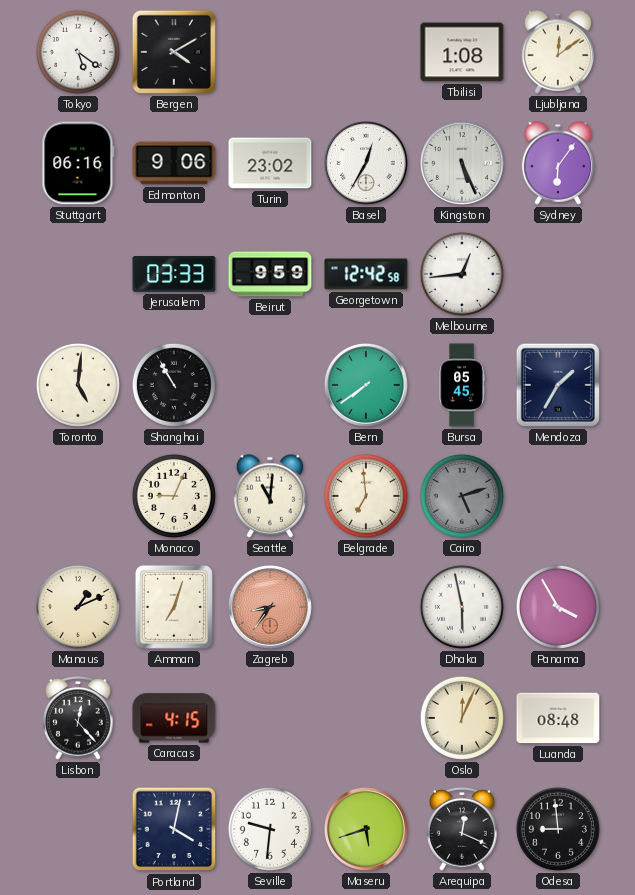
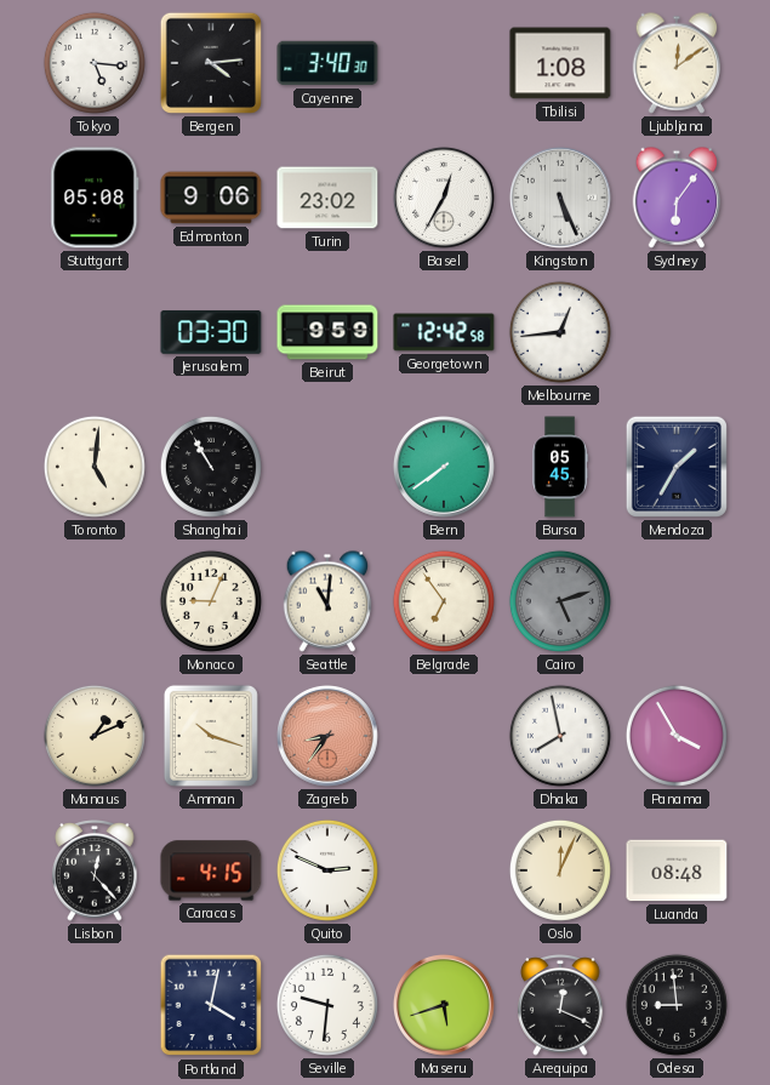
Tokyo: 5:21 -> 5:16 (95, 63)
Bergen: 4:10 -> 4:14 (211, 63)
Cayenne: none -> 3:40 (327, 63)
Stuttgart: 06:16 -> 05:08 (95, 198)
Jerusalem: 03:33 -> 03:30 (211, 332)
Belgrade: 6:59 -> 6:54 (444, 601)
Amman: 7:03 -> 10:18 (211, 736)
Dhaka: 5:58 -> 7:58 (560, 736)
Quito: none -> 2:49 (327, 870)
